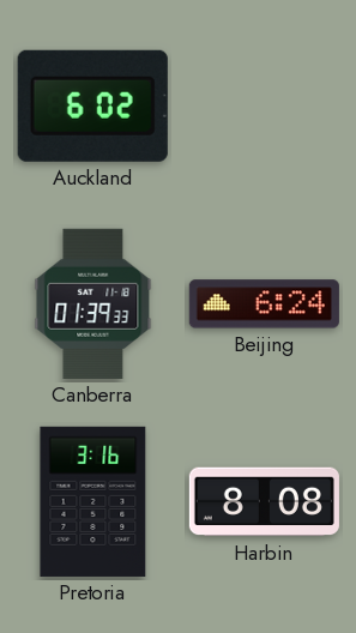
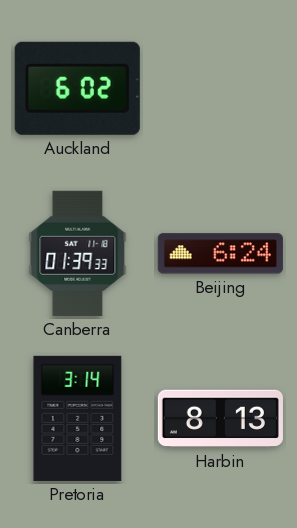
Pretoria: 3:16 -> 3:14 (78, 418)
Harbin: 8:08 -> 8:13 (220, 419)
